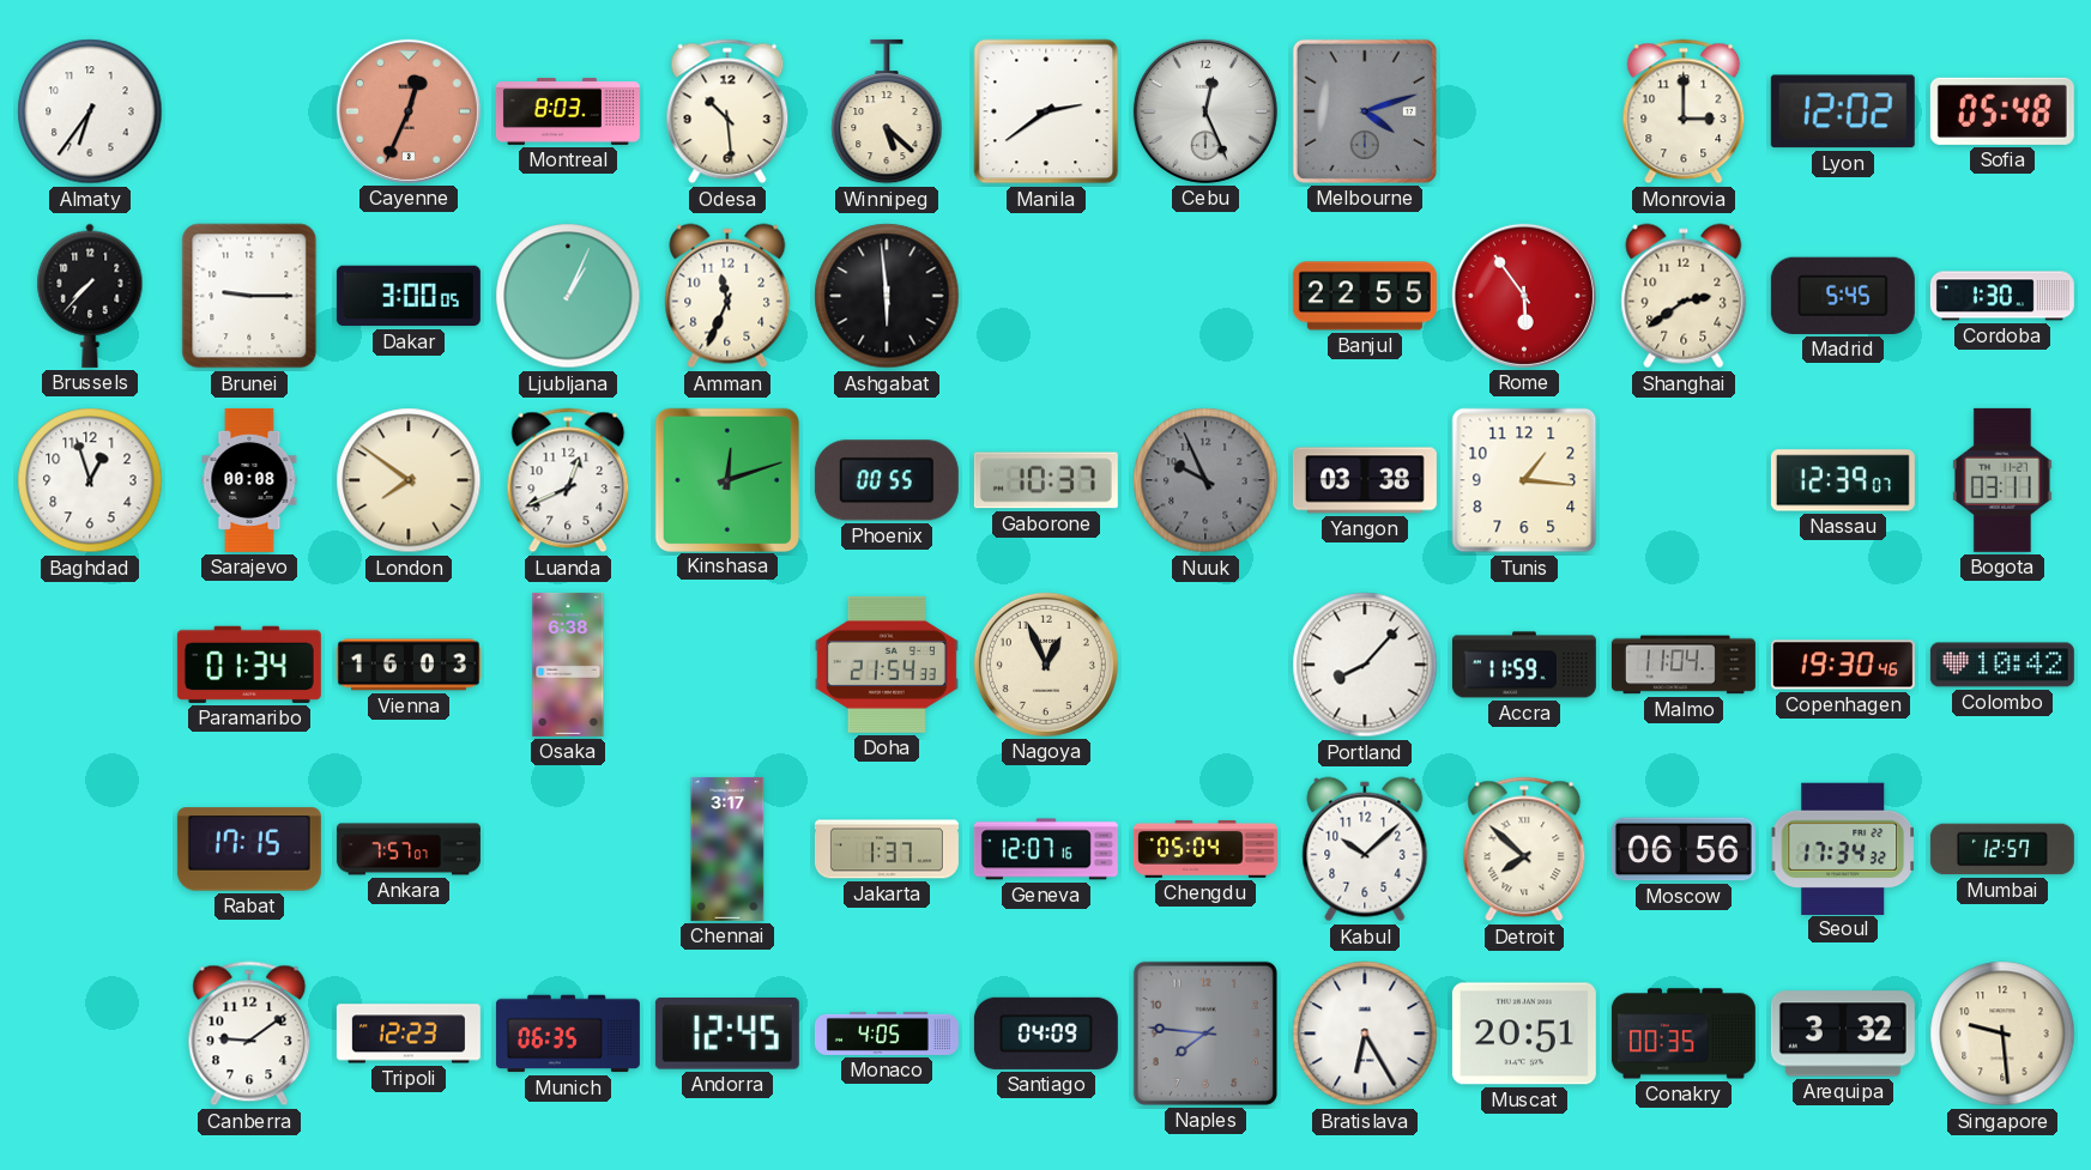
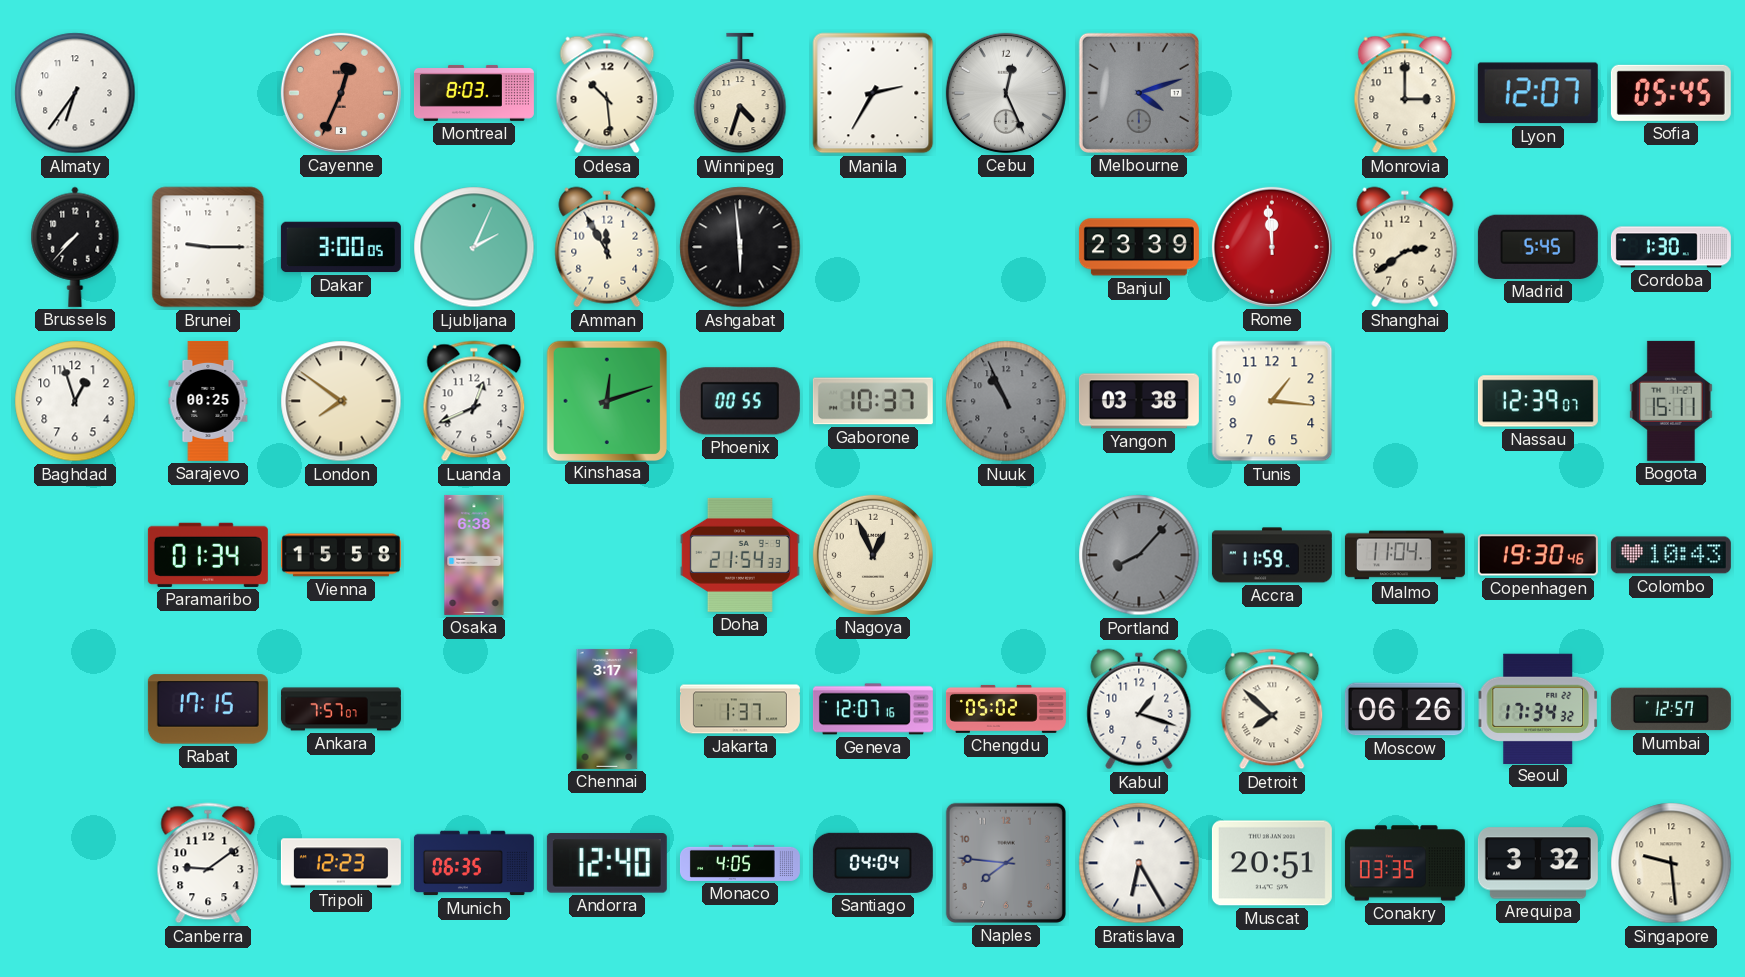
Winnipeg: 5:22 -> 4:33 (740, 93)
Manila: 2:39 -> 2:35 (873, 93)
Lyon: 12:02 -> 12:07 (1538, 93)
Sofia: 05:48 -> 05:45 (1671, 93)
Ljubljana: 1:04 -> 2:04 (474, 247)
Amman: 11:34 -> 11:55 (607, 247)
Banjul: 22:55 -> 23:39 (1139, 247)
Rome: 5:54 -> 11:59 (1272, 247)
Sarajevo: 00:08 -> 00:25 (208, 401)
Nuuk: 9:56 -> 10:56 (1006, 401)
Bogota: 03:11 -> 15:11 (1671, 401)
Vienna: 16:03 -> 15:58 (341, 555)
Portland dial: white -> grey (1139, 555)
Colombo: 10:42 -> 10:43 (1671, 555)
Chengdu: 05:04 -> 05:02 (1006, 709)
Kabul: 10:08 -> 1:18 (1139, 709)
Moscow: 06:56 -> 06:26 (1405, 709)
Andorra: 12:45 -> 12:40 (607, 863)
Santiago: 04:09 -> 04:04 (873, 863)
Conakry: 00:35 -> 03:35 (1405, 863)
